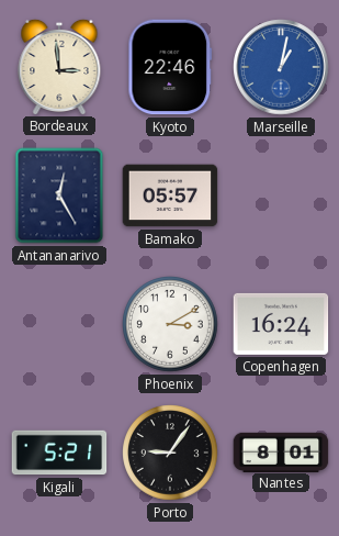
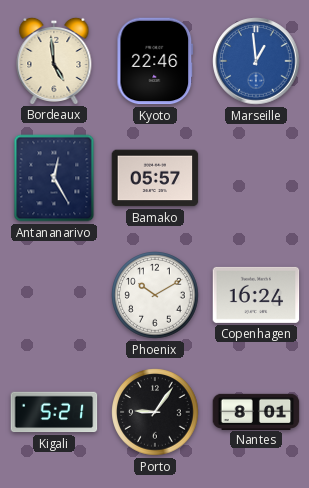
Bordeaux: 2:59 -> 4:59 (54, 60)
Marseille: 1:02 -> 12:59 (256, 61)
Phoenix: 3:10 -> 10:10 (155, 295)
